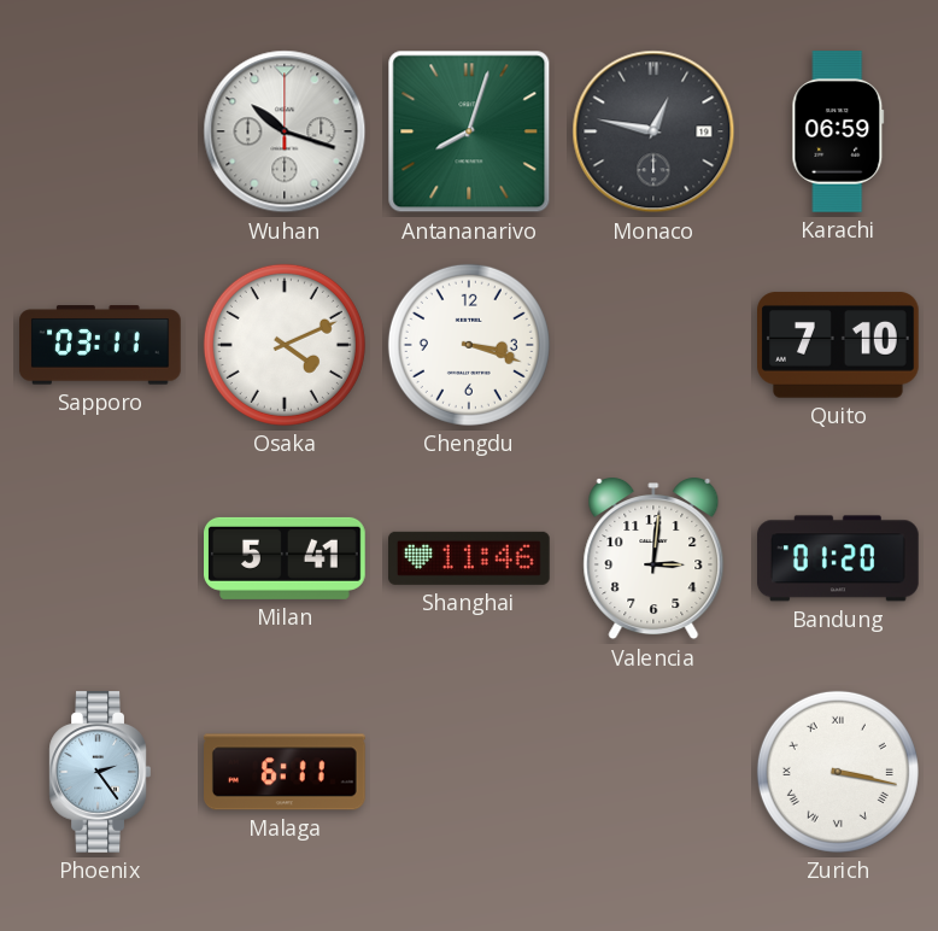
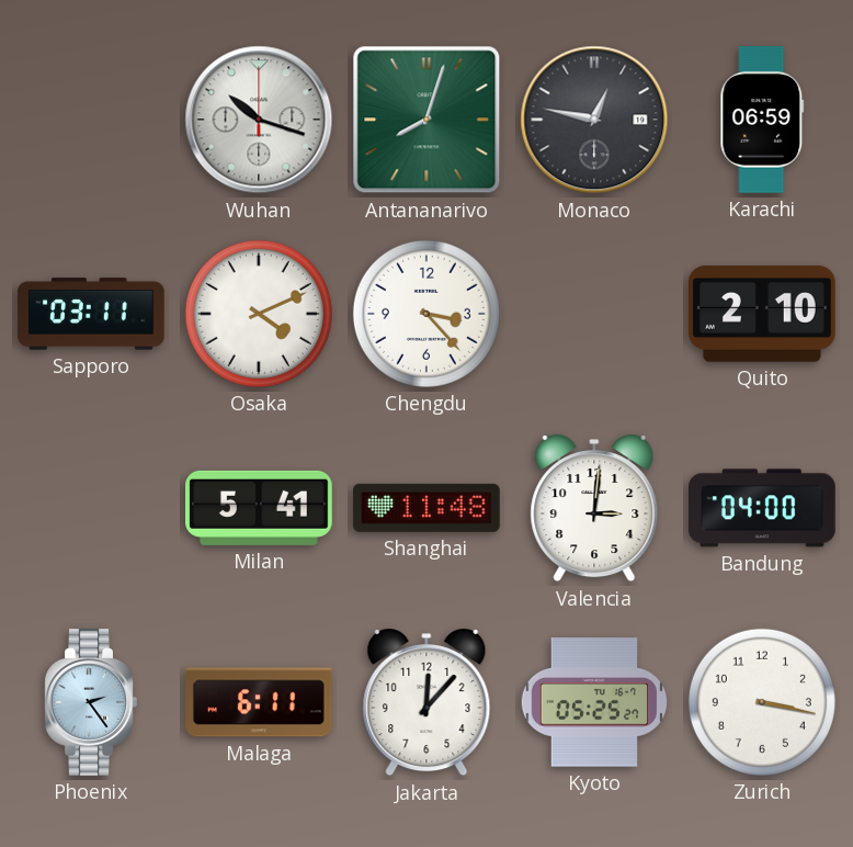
Chengdu: 3:18 -> 3:23 (426, 314)
Quito: 7:10 -> 2:10 (763, 314)
Shanghai: 11:46 -> 11:48 (428, 508)
Bandung: 01:20 -> 04:00 (763, 508)
Jakarta: none -> 12:07 (426, 703)
Kyoto: none -> 05:25 (593, 702)
Zurich numerals: Roman -> Arabic (762, 702)
